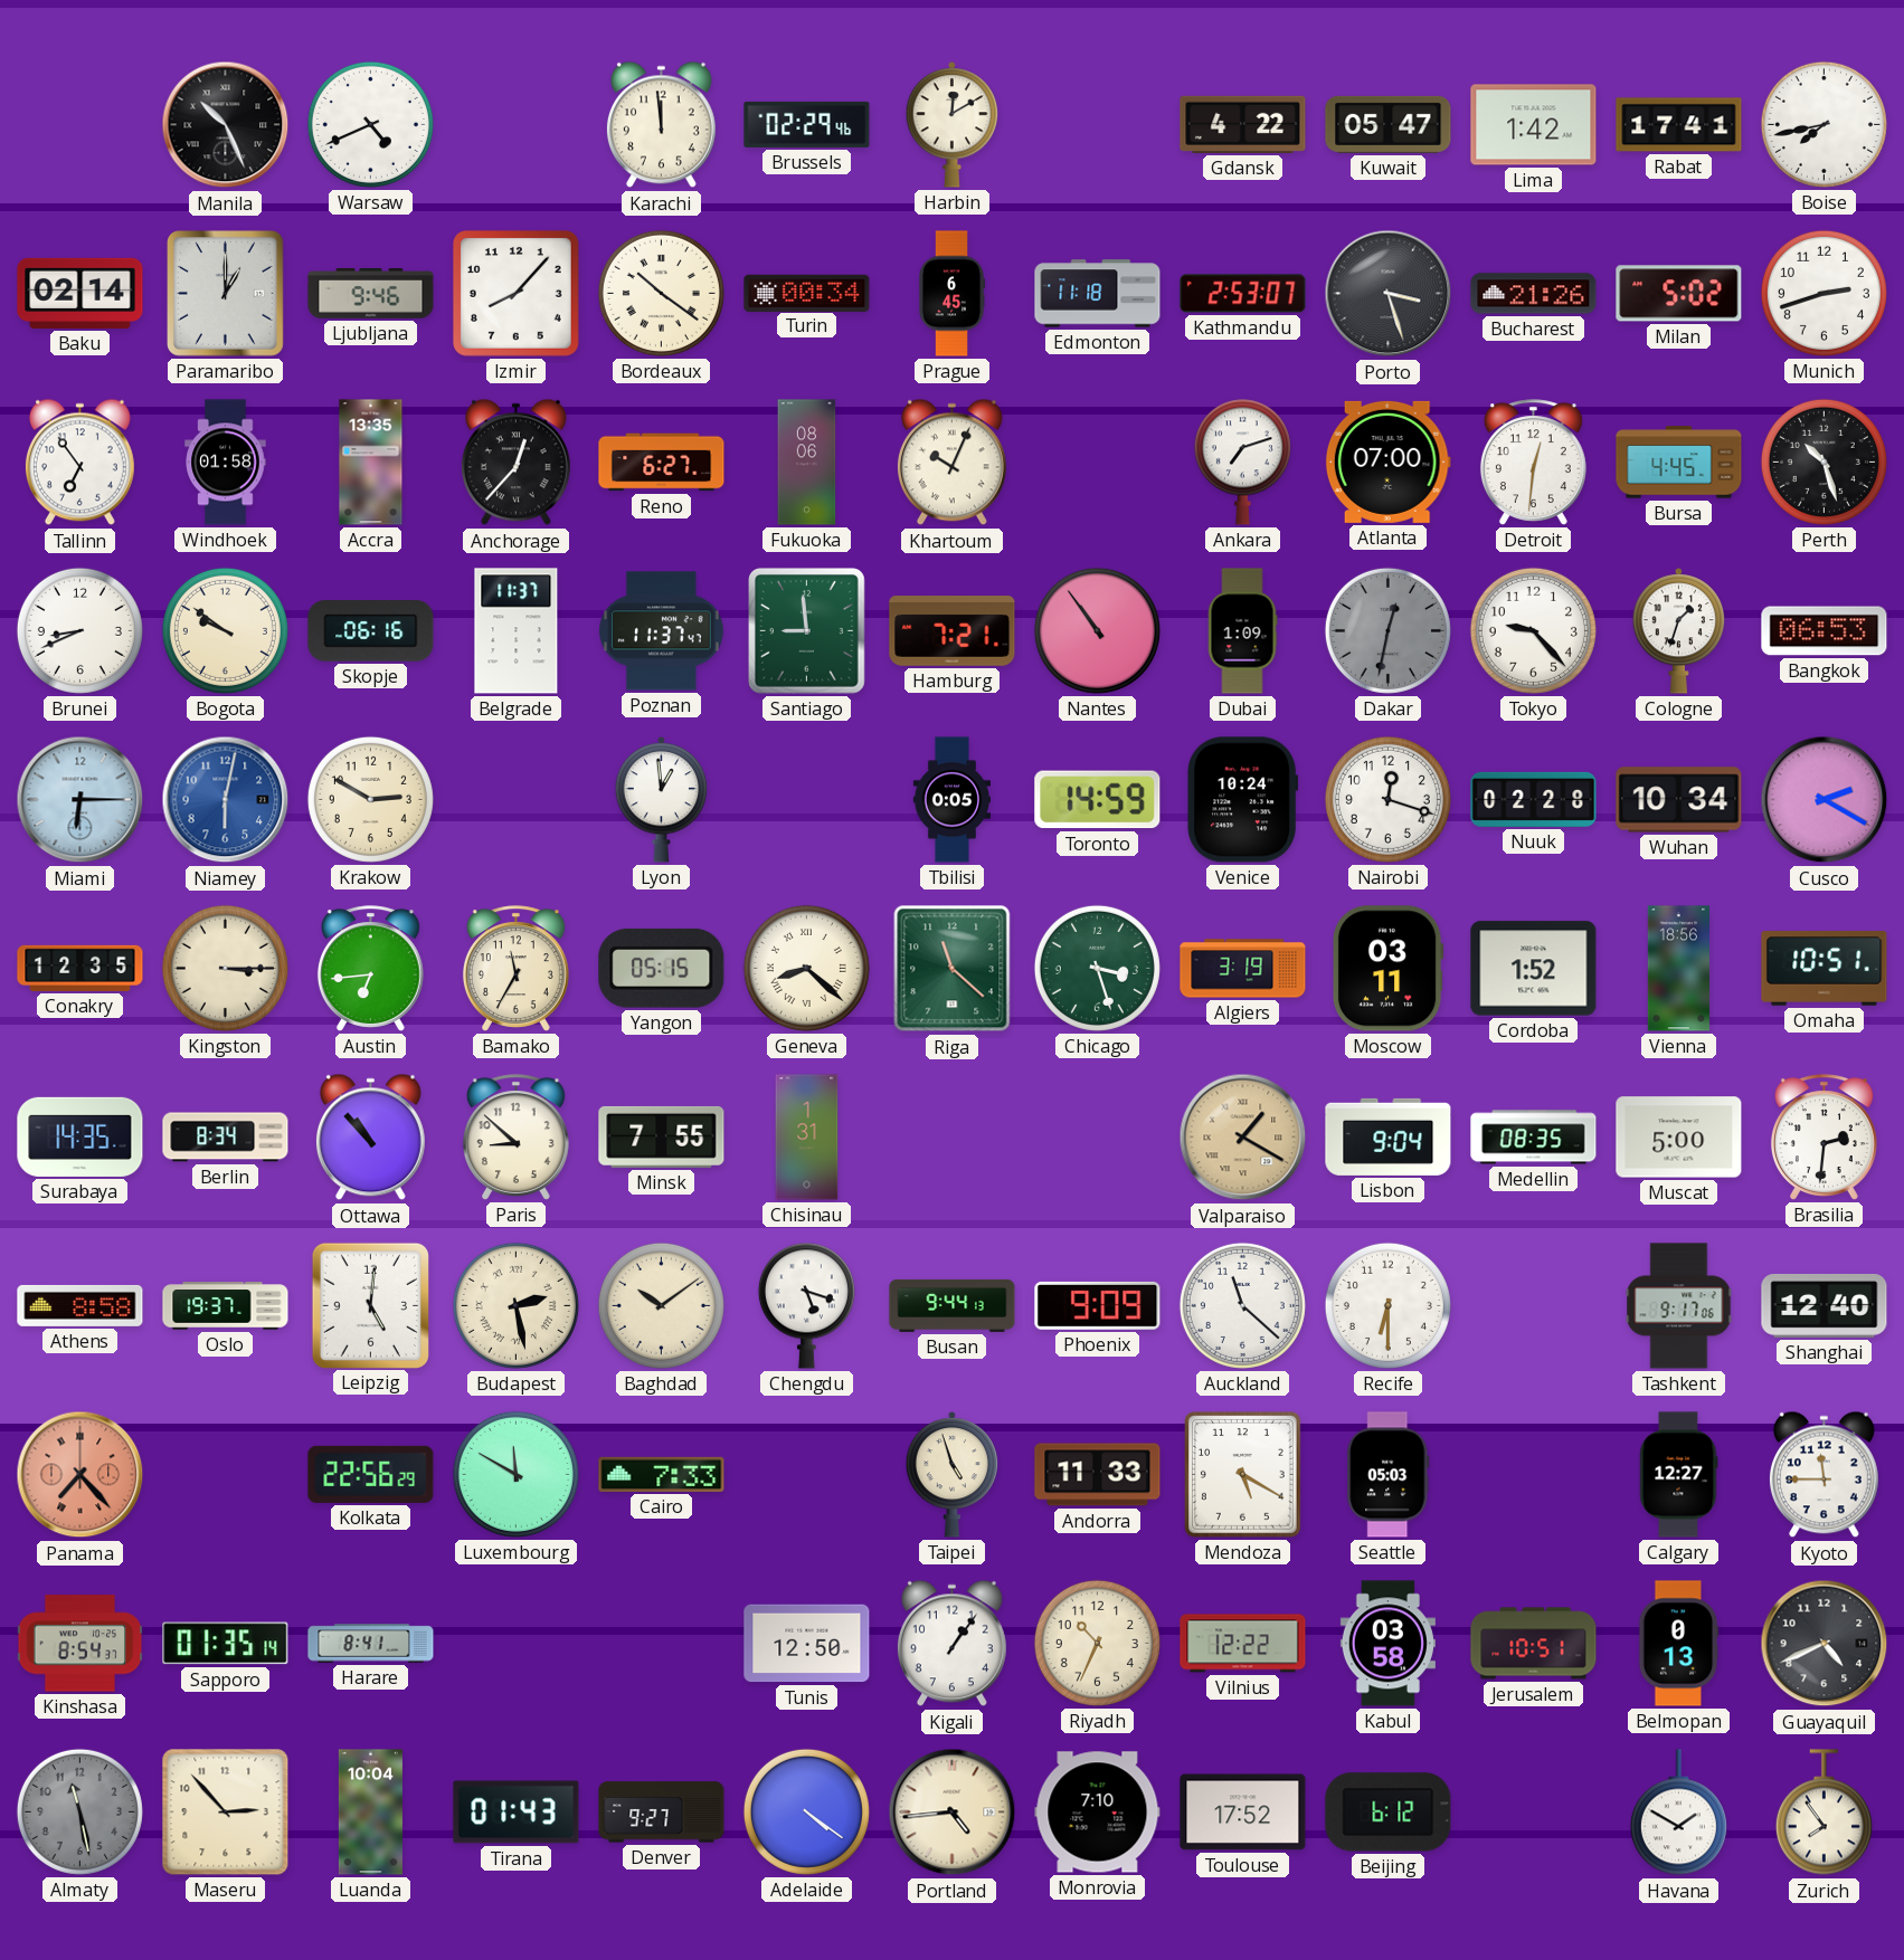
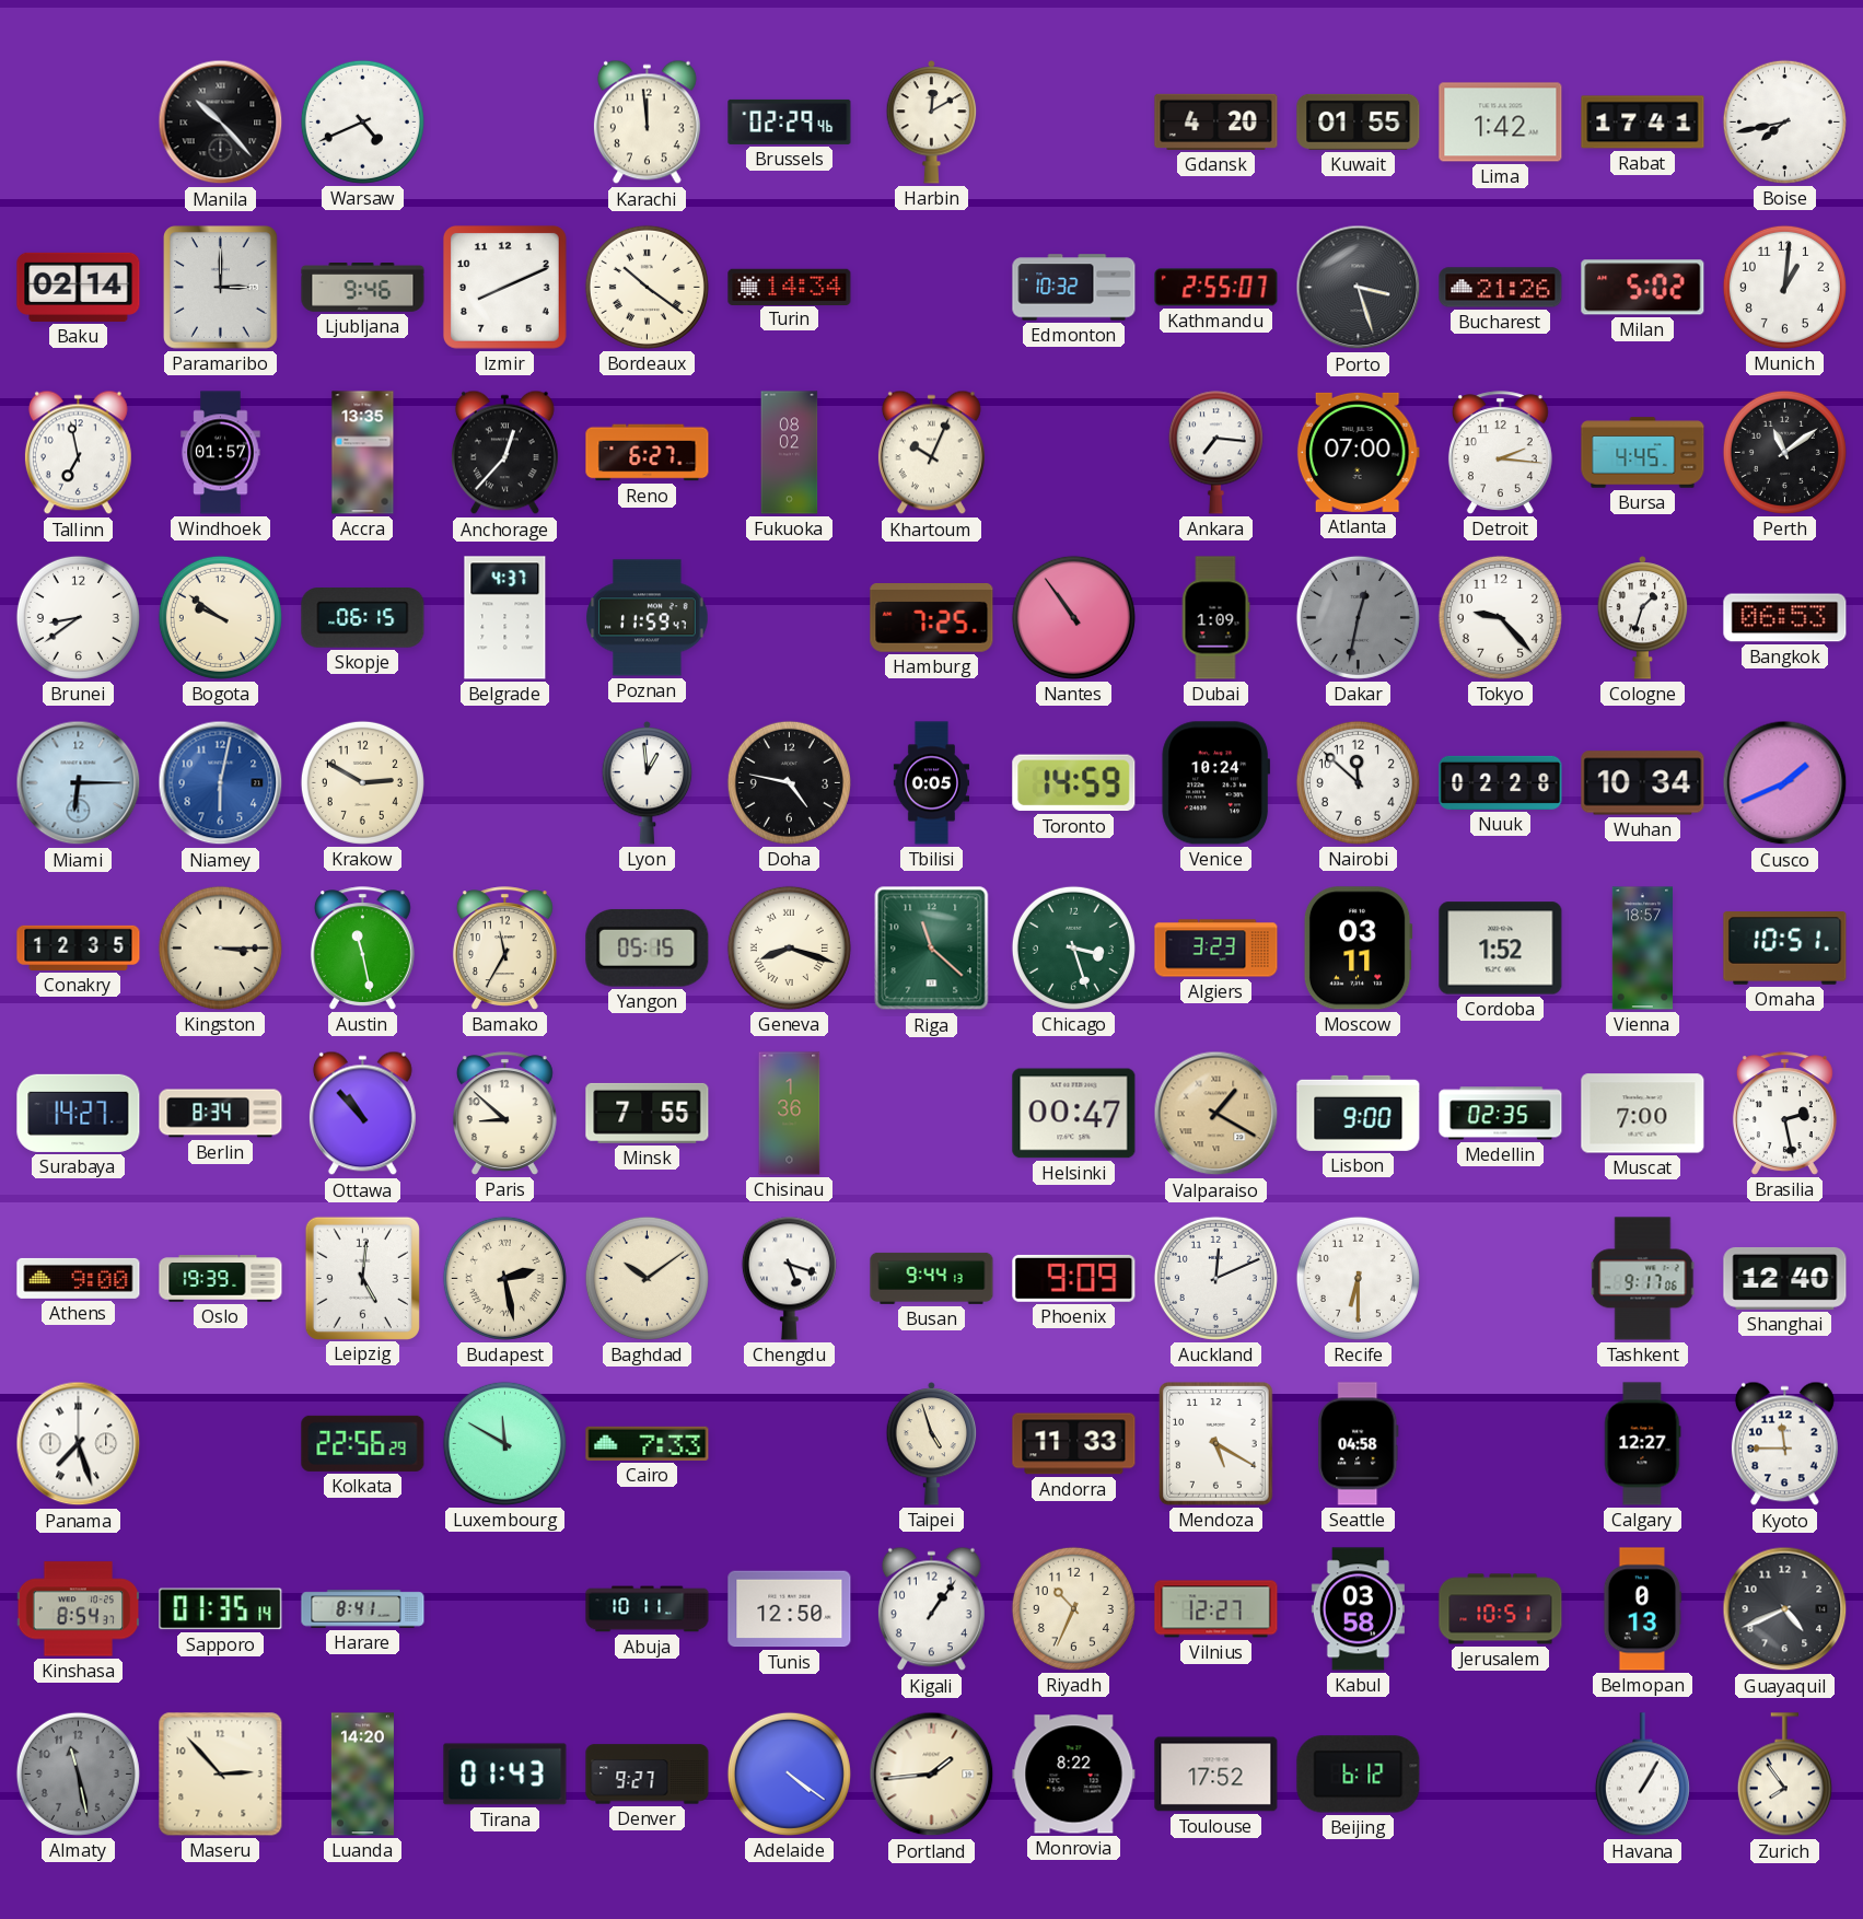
Manila: 10:26 -> 10:23 (221, 123)
Gdansk: 4:22 -> 4:20 (1216, 121)
Kuwait: 05:47 -> 01:55 (1359, 121)
Paramaribo: 1:00 -> 3:00 (221, 288)
Izmir: 8:07 -> 8:11 (504, 287)
Turin: 00:34 -> 14:34 (790, 287)
Prague: 6:45 -> none (950, 294)
Edmonton: 11:18 -> 10:32 (1074, 288)
Kathmandu: 2:53 -> 2:55 (1216, 288)
Munich: 2:42 -> 1:01 (1784, 287)
Tallinn: 6:54 -> 6:58 (78, 453)
Windhoek: 01:58 -> 01:57 (221, 453)
Fukuoka: 08:06 -> 08:02 (790, 453)
Ankara: 7:12 -> 7:16 (1215, 452)
Detroit: 12:31 -> 2:16 (1500, 453)
Perth: 10:27 -> 11:09 (1784, 452)
Brunei: 8:41 -> 8:39 (78, 617)
Skopje: 06:16 -> 06:15 (363, 618)
Belgrade: 11:37 -> 4:37 (505, 618)
Poznan: 11:37 -> 11:59 (648, 618)
Santiago: 8:59 -> none (807, 631)
Hamburg: 7:21 -> 7:25 (932, 618)
Doha: none -> 4:47 (789, 782)
Nairobi: 12:18 -> 11:52 (1358, 782)
Cusco: 2:20 -> 1:41 (1785, 783)
Austin: 6:44 -> 11:28 (362, 949)
Geneva: 8:22 -> 8:18 (789, 947)
Algiers: 3:19 -> 3:23 (1216, 949)
Vienna: 18:56 -> 18:57 (1643, 949)
Surabaya: 14:35 -> 14:27 (79, 1113)
Chisinau: 1:31 -> 1:36 (790, 1114)
Helsinki: none -> 00:47 (1074, 1114)
Lisbon: 9:04 -> 9:00 (1359, 1113)
Medellin: 08:35 -> 02:35 (1501, 1114)
Muscat: 5:00 -> 7:00 (1643, 1114)
Brasilia: 2:31 -> 2:28 (1784, 1114)
Athens: 8:58 -> 9:00 (79, 1278)
Oslo: 19:37 -> 19:39 (221, 1279)
Auckland: 11:22 -> 12:11 (1215, 1278)
Panama: 7:23 -> 7:27 (79, 1444)
Panama dial: salmon -> white (79, 1444)
Seattle: 05:03 -> 04:58 (1359, 1444)
Abuja: none -> 10:11 (648, 1609)
Vilnius: 12:22 -> 12:27 (1216, 1609)
Luanda: 10:04 -> 14:20 (362, 1775)
Portland: 4:44 -> 1:44 (932, 1775)
Monrovia: 7:10 -> 8:22 (1074, 1775)
Havana: 1:50 -> 1:05 (1642, 1775)
